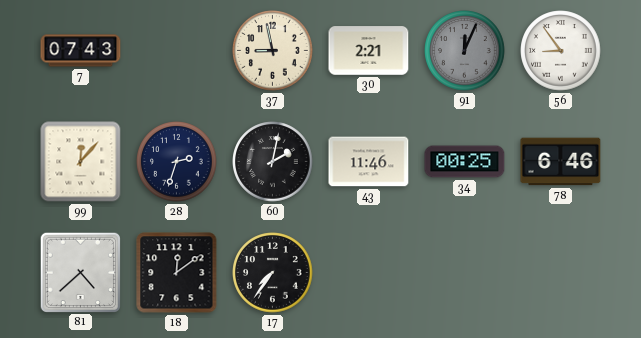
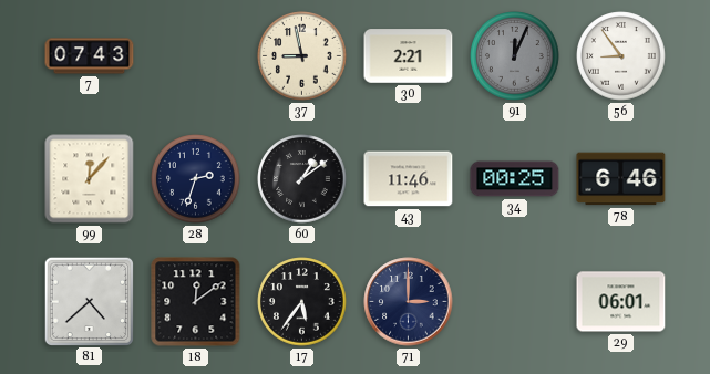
60: 2:02 -> 1:09 (302, 179)
17: 7:36 -> 5:36 (302, 302)
71: none -> 3:00 (409, 302)
29: none -> 06:01 (621, 302)
